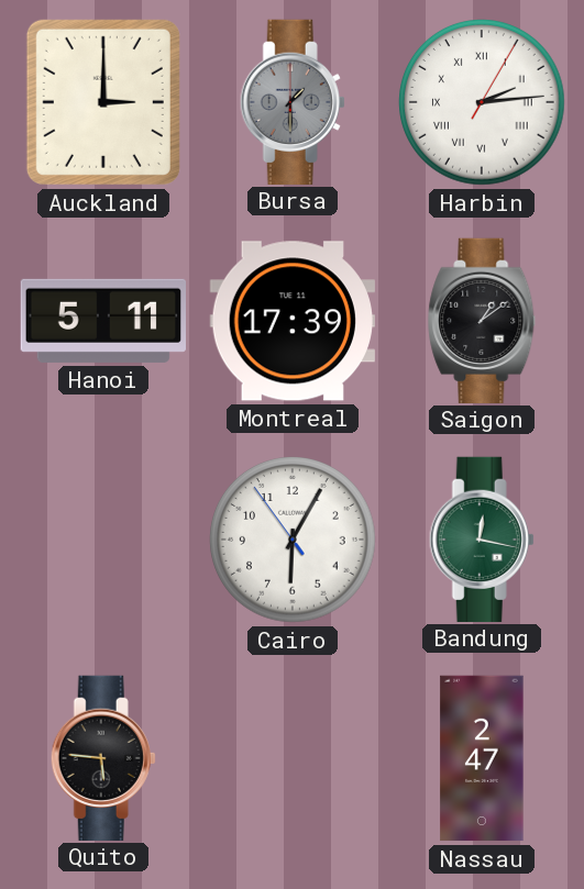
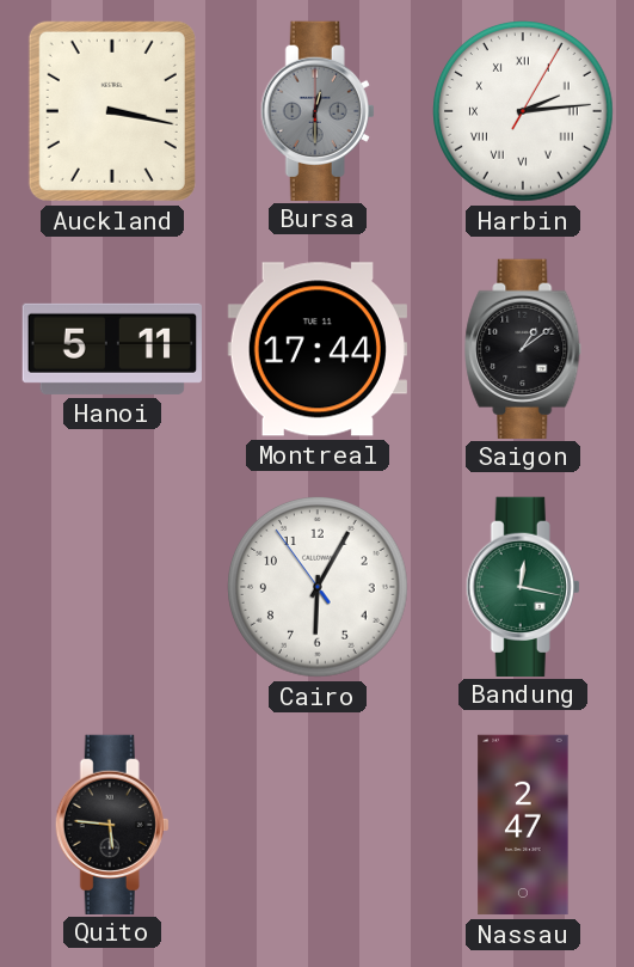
Auckland: 3:00 -> 3:17 (112, 111)
Bursa: 1:30 -> 12:30 (318, 110)
Montreal: 17:39 -> 17:44 (318, 349)
